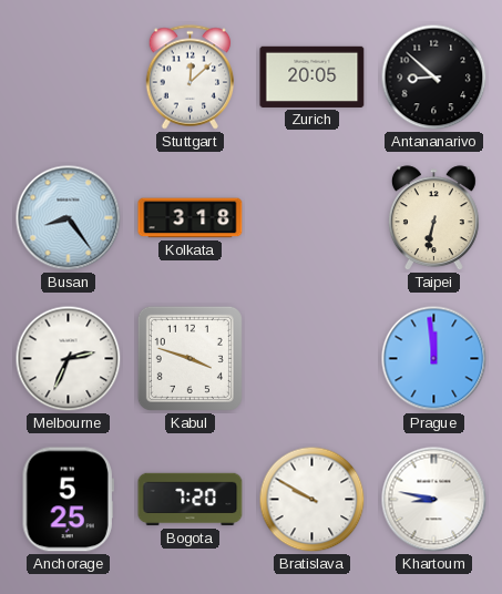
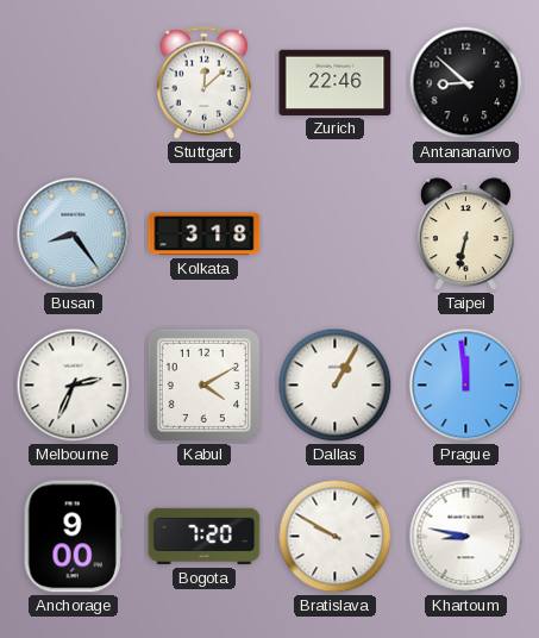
Zurich: 20:05 -> 22:46 (336, 82)
Kabul: 3:48 -> 4:10 (203, 384)
Dallas: none -> 1:05 (336, 386)
Anchorage: 5:25 -> 9:00 (73, 537)
